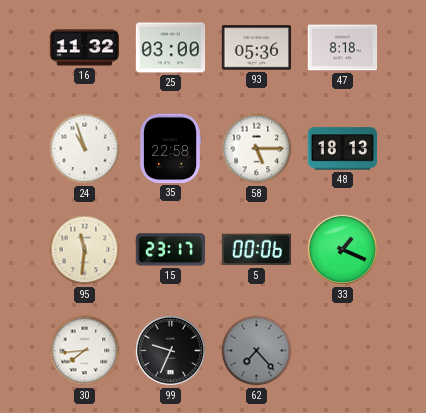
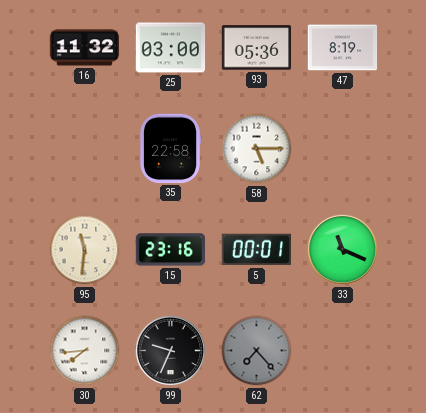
47: 8:18 -> 8:19 (343, 48)
24: 10:57 -> none (85, 149)
48: 18:13 -> none (343, 149)
15: 23:17 -> 23:16 (171, 250)
5: 00:06 -> 00:01 (256, 250)
33: 1:19 -> 11:19 (342, 249)
